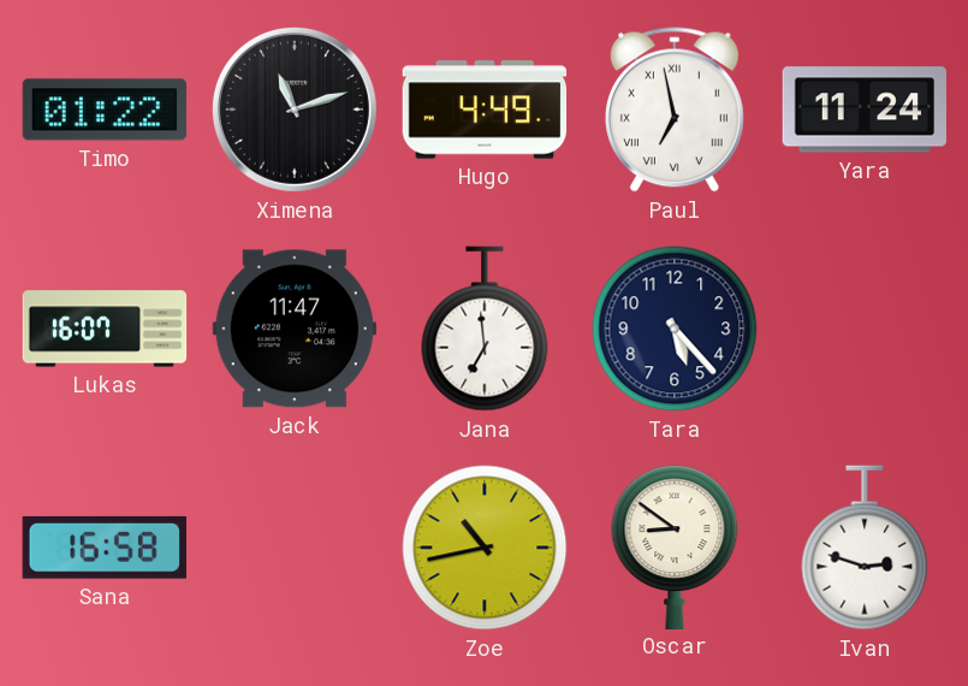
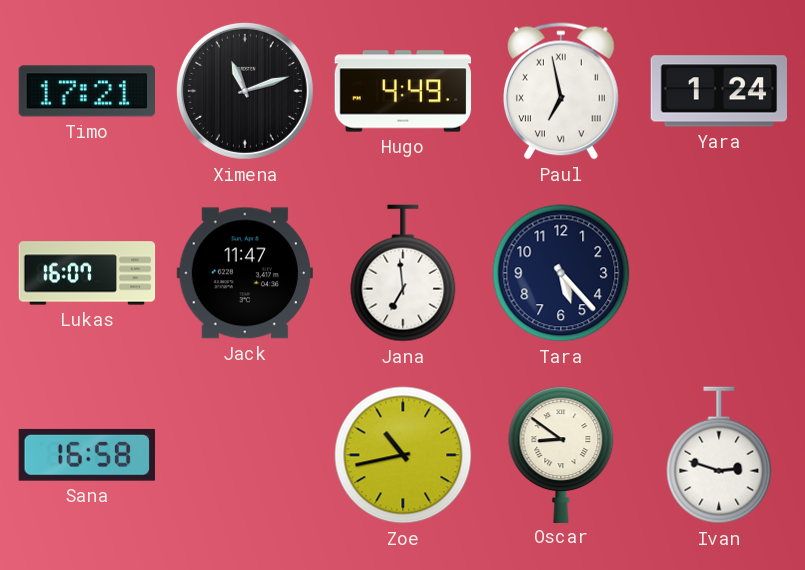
Timo: 01:22 -> 17:21 (86, 91)
Yara: 11:24 -> 1:24 (718, 91)
